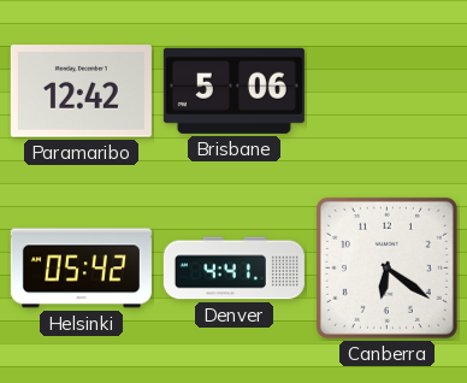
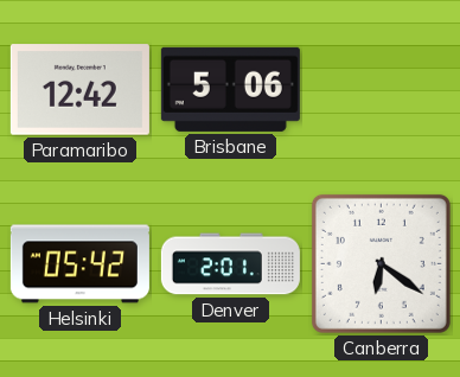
Denver: 4:41 -> 2:01 (230, 264)
